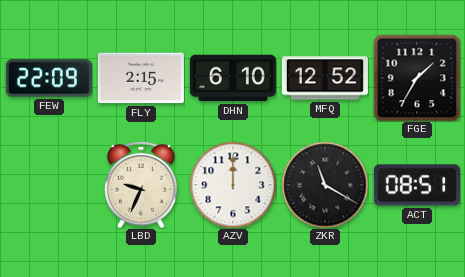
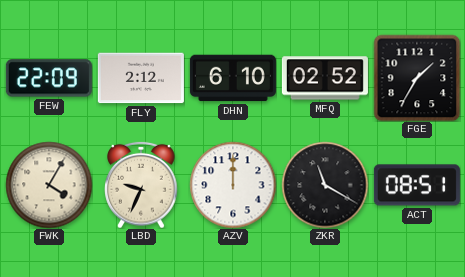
FLY: 2:15 -> 2:12 (141, 78)
MFQ: 12:52 -> 02:52 (325, 78)
FWK: none -> 4:05 (49, 185)
